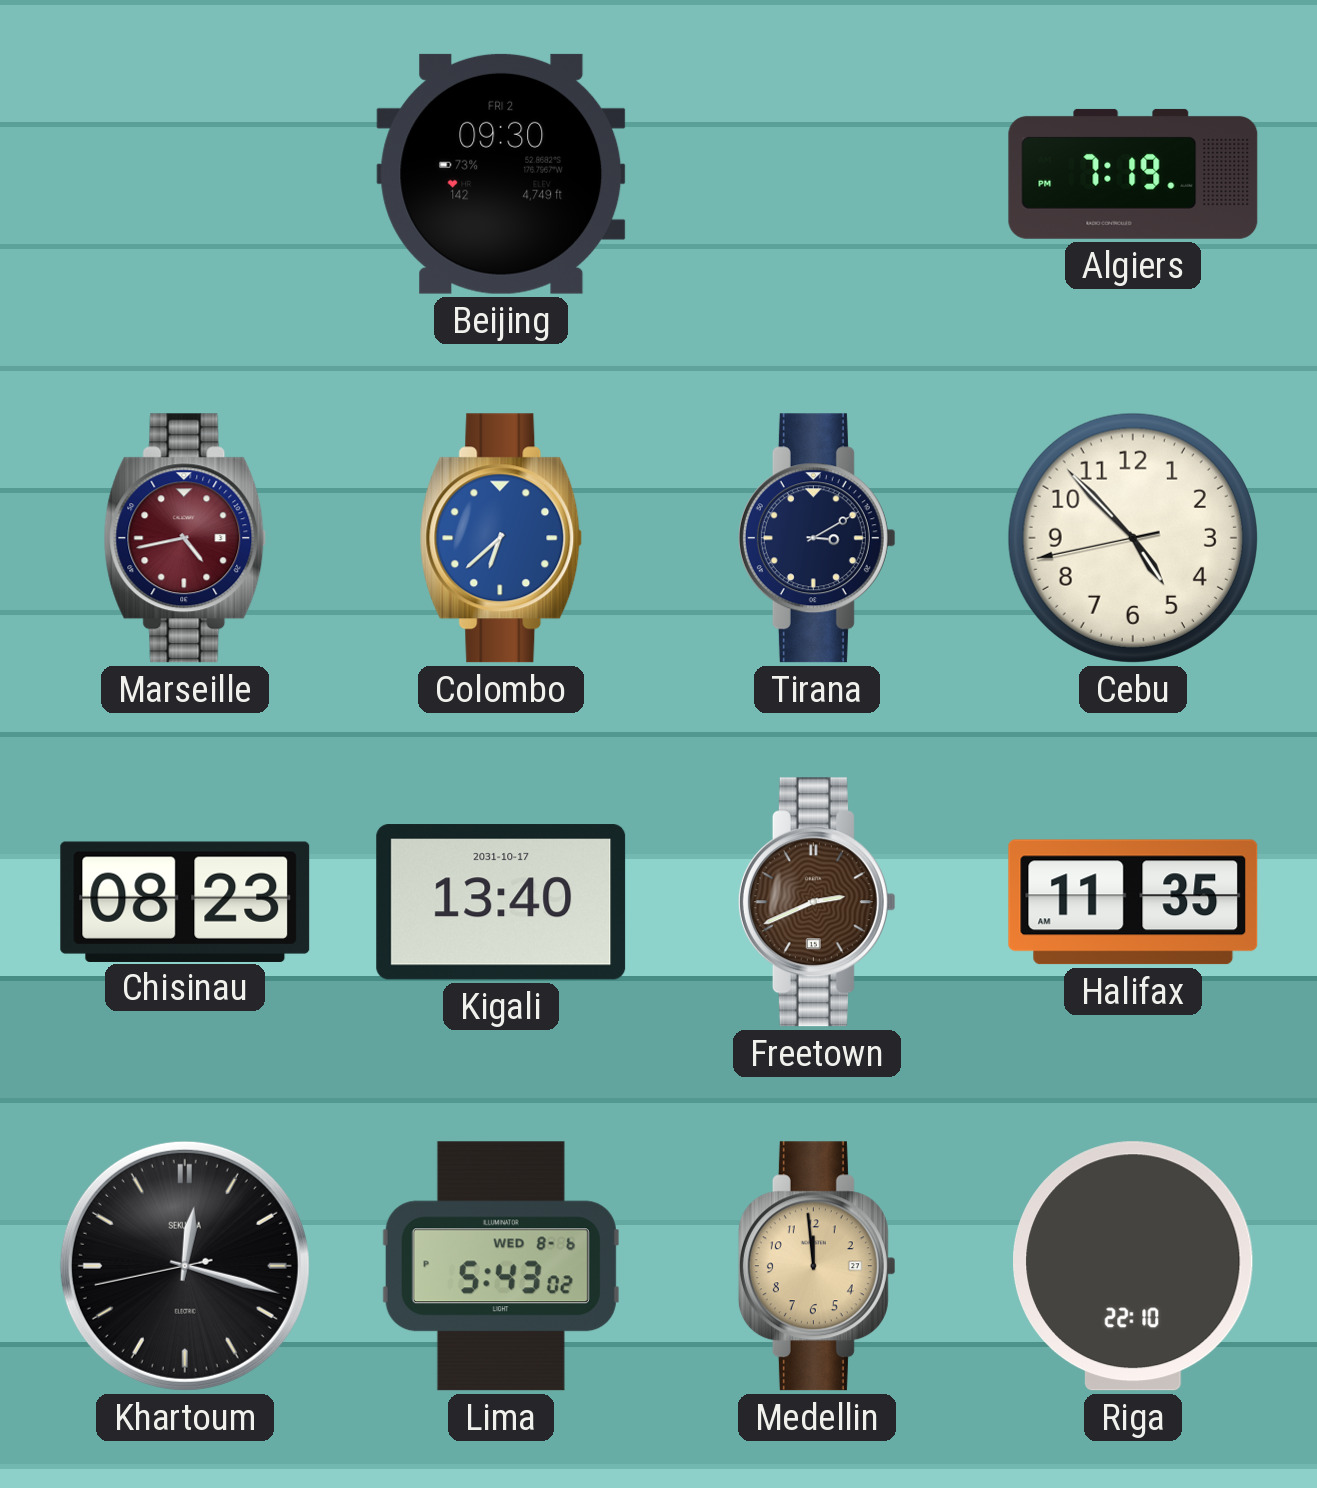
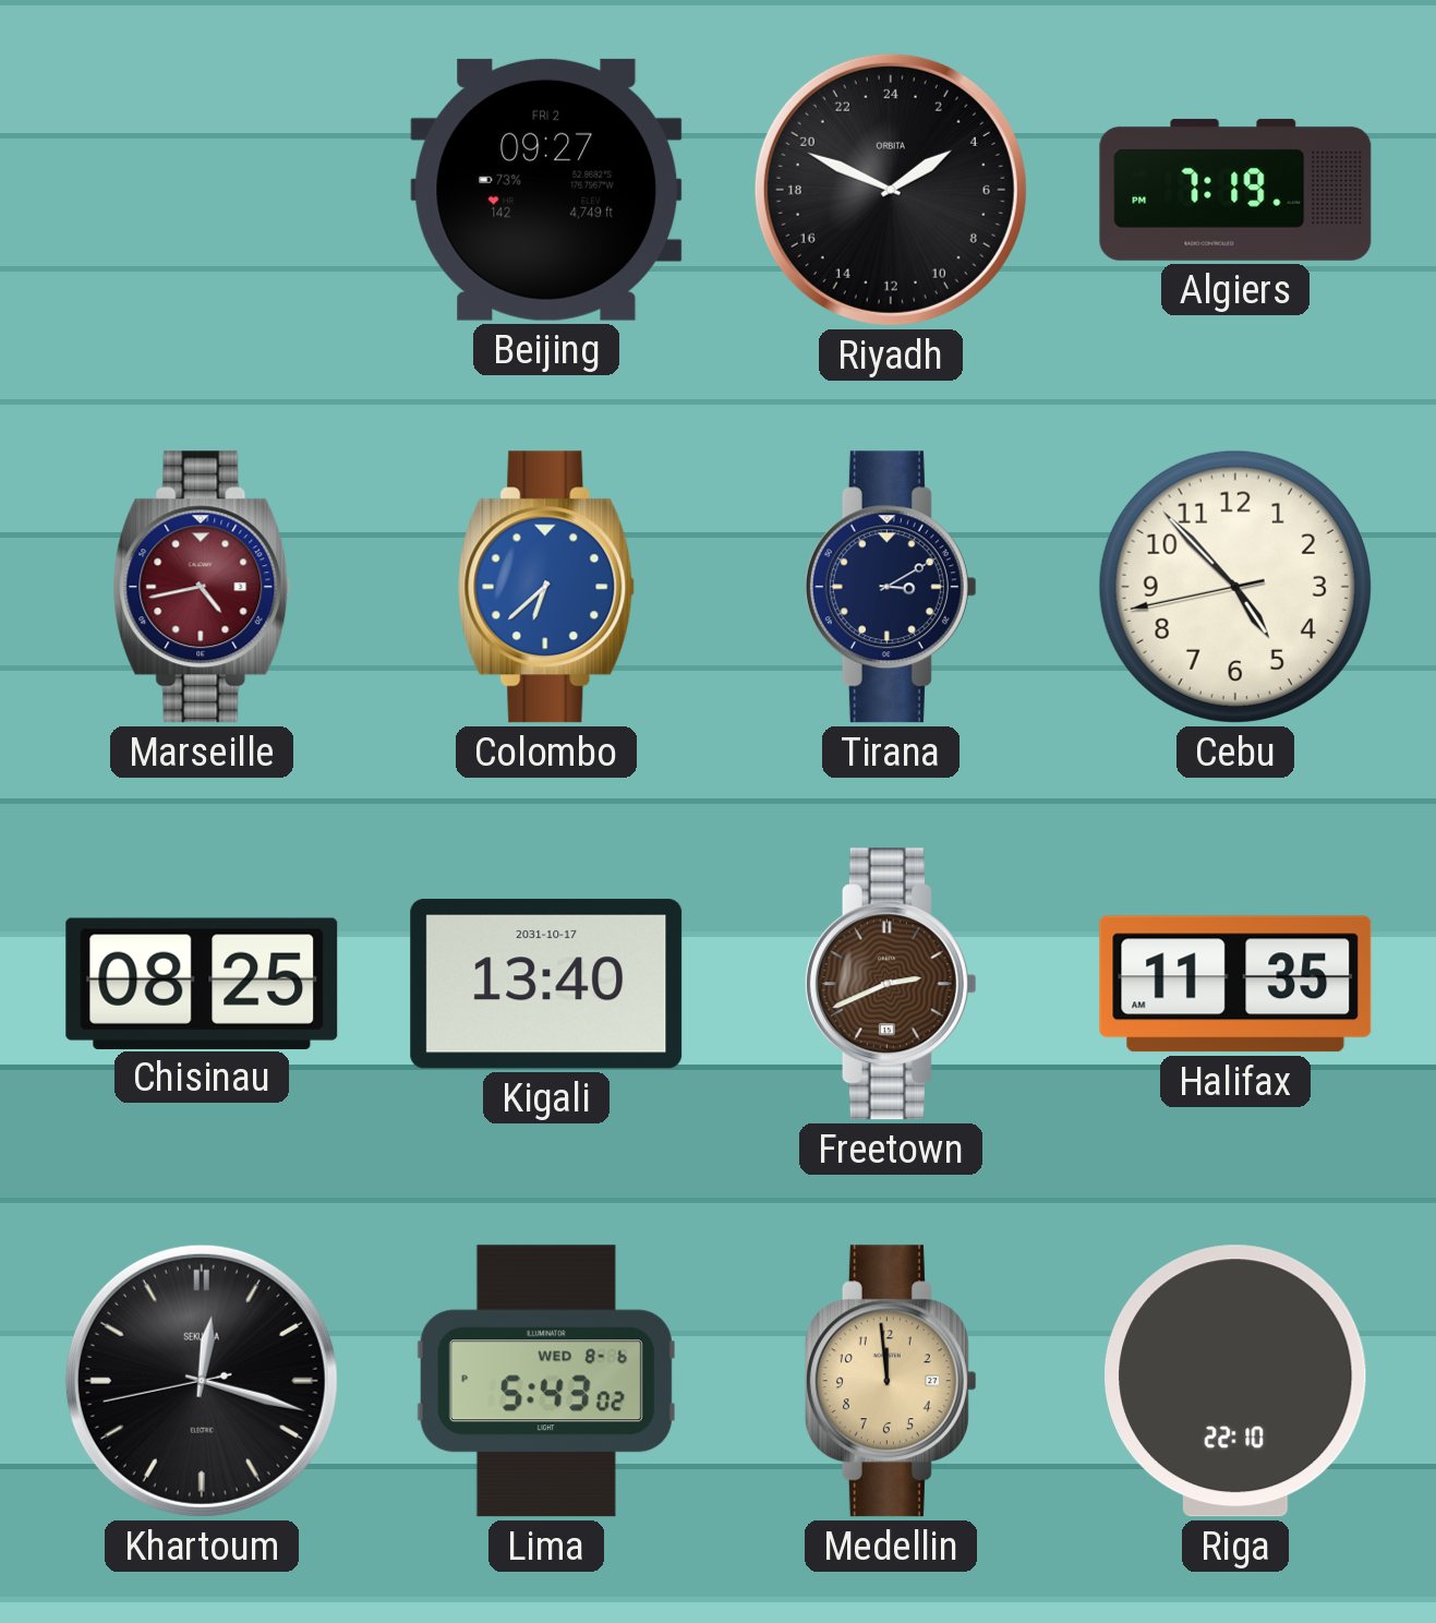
Beijing: 09:30 -> 09:27 (546, 190)
Riyadh: none -> 3:49 (891, 190)
Chisinau: 08:23 -> 08:25 (202, 983)
